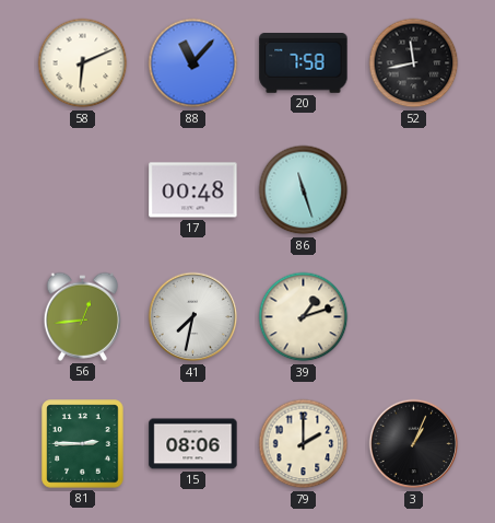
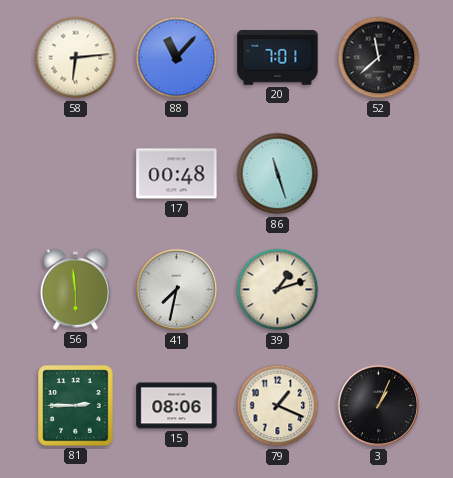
58: 6:11 -> 6:14 (76, 58)
20: 7:58 -> 7:01 (278, 58)
52: 11:43 -> 11:38 (379, 58)
56: 12:44 -> 5:59 (76, 289)
79: 2:00 -> 1:19 (278, 406)
